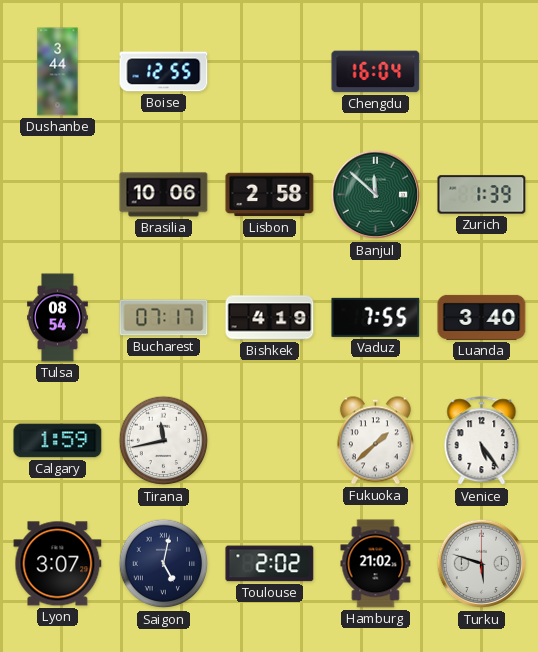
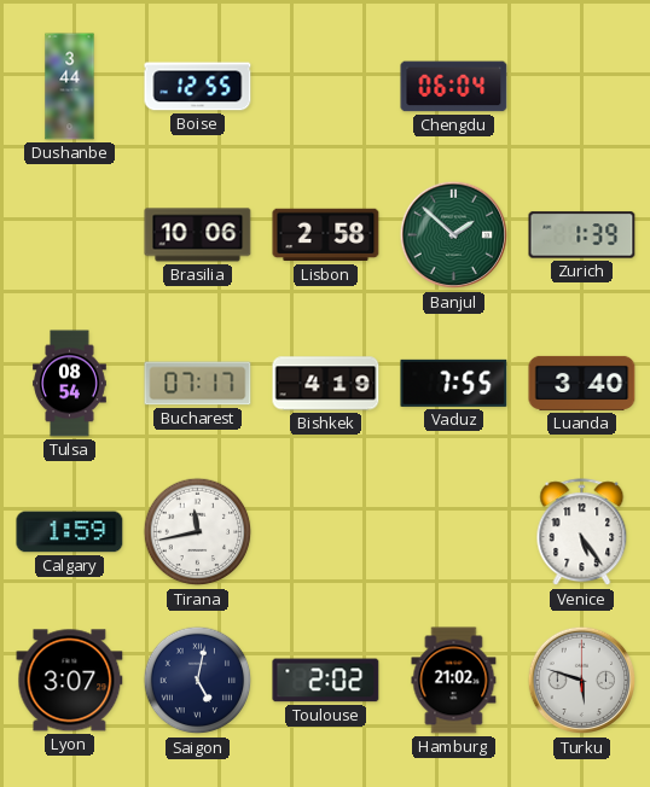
Chengdu: 16:04 -> 06:04 (454, 87)
Banjul: 11:52 -> 1:52 (454, 235)
Fukuoka: 1:38 -> none (375, 441)
